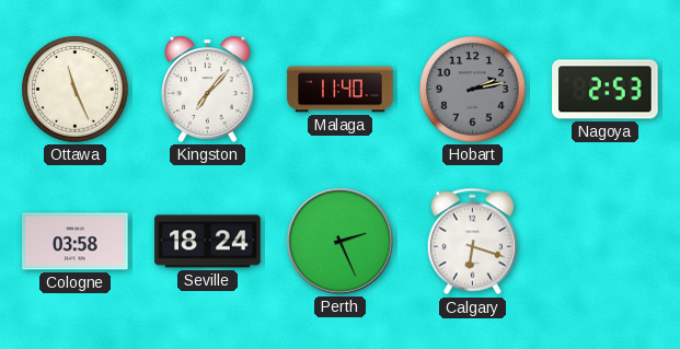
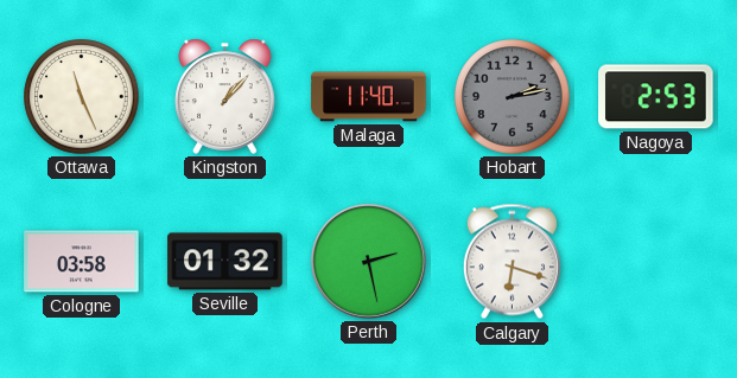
Kingston: 7:07 -> 1:07 (225, 96)
Seville: 18:24 -> 01:32 (225, 262)
Perth: 2:26 -> 2:28 (368, 261)
